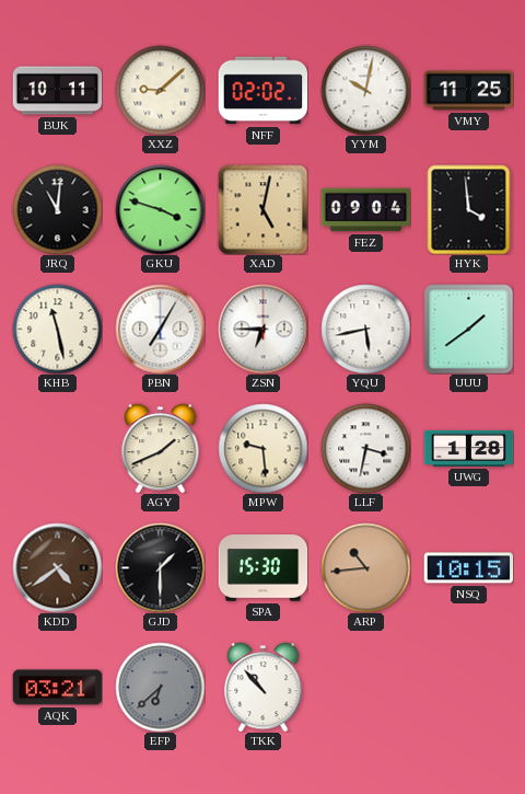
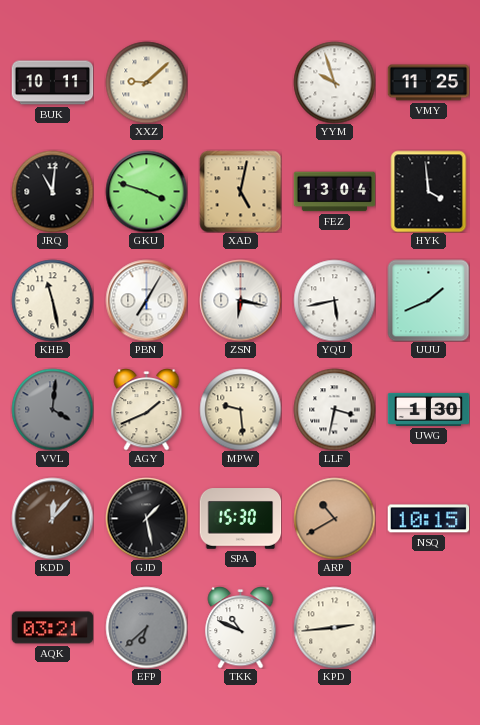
NFF: 02:02 -> none (262, 91)
YYM: 10:02 -> 9:57 (334, 82)
FEZ: 09:04 -> 13:04 (334, 192)
ZSN: 6:45 -> 6:17 (240, 300)
UUU: 1:39 -> 1:41 (428, 300)
VVL: none -> 4:01 (52, 409)
UWG: 1:28 -> 1:30 (428, 409)
KDD: 4:39 -> 12:07 (52, 518)
GJD: 1:30 -> 1:28 (146, 518)
ARP: 10:44 -> 10:40 (334, 518)
TKK: 10:53 -> 10:49 (241, 628)
KPD: none -> 2:44 (334, 627)
